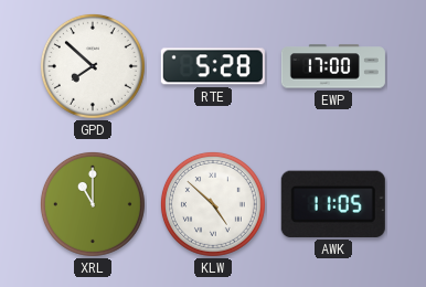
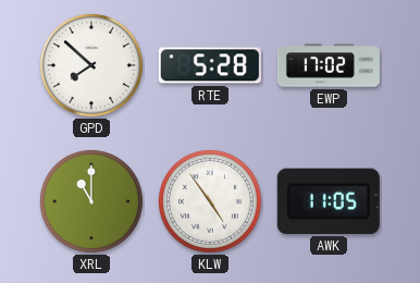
EWP: 17:00 -> 17:02 (329, 65)
KLW: 4:52 -> 4:54 (210, 201)
